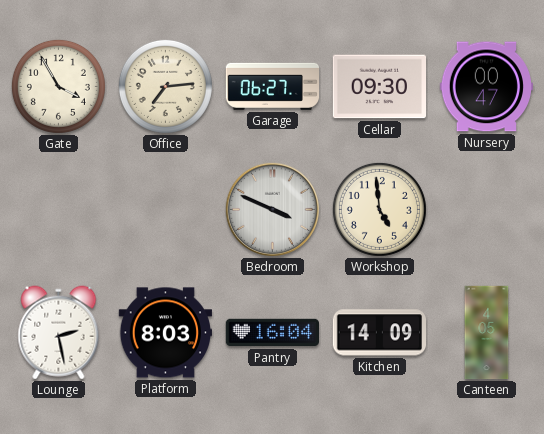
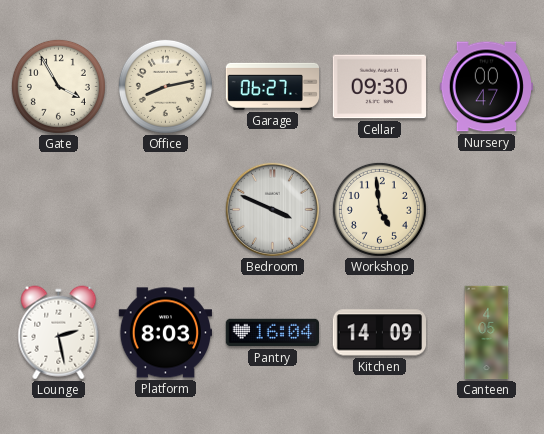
Office: 7:14 -> 8:13 (165, 86)
